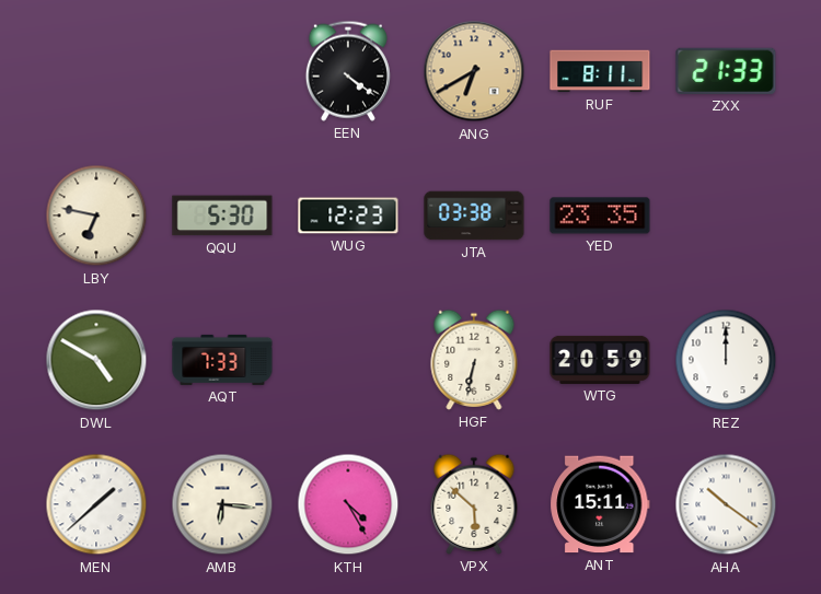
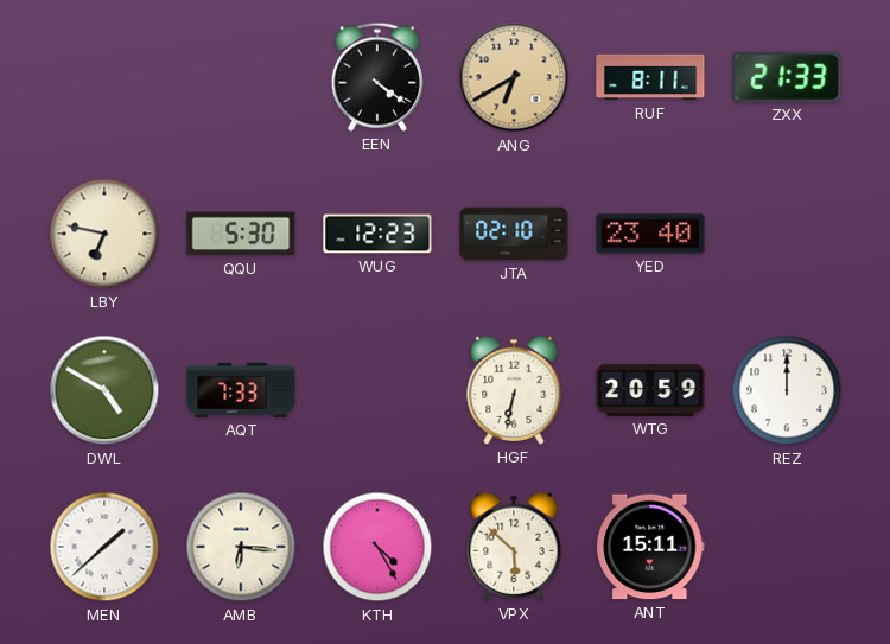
JTA: 03:38 -> 02:10 (514, 234)
YED: 23:35 -> 23:40 (650, 234)
AHA: 10:21 -> none (726, 504)
